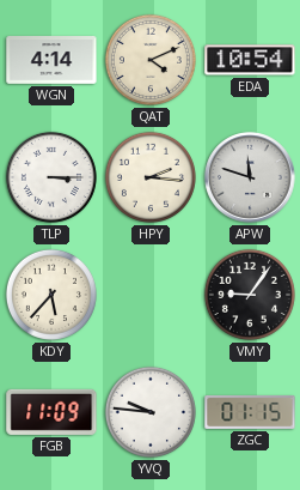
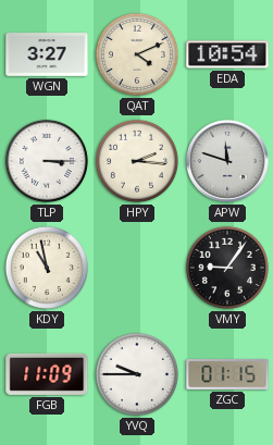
WGN: 4:14 -> 3:27 (47, 55)
KDY: 5:37 -> 10:58 (47, 268)
YVQ: 9:46 -> 9:45 (137, 374)
